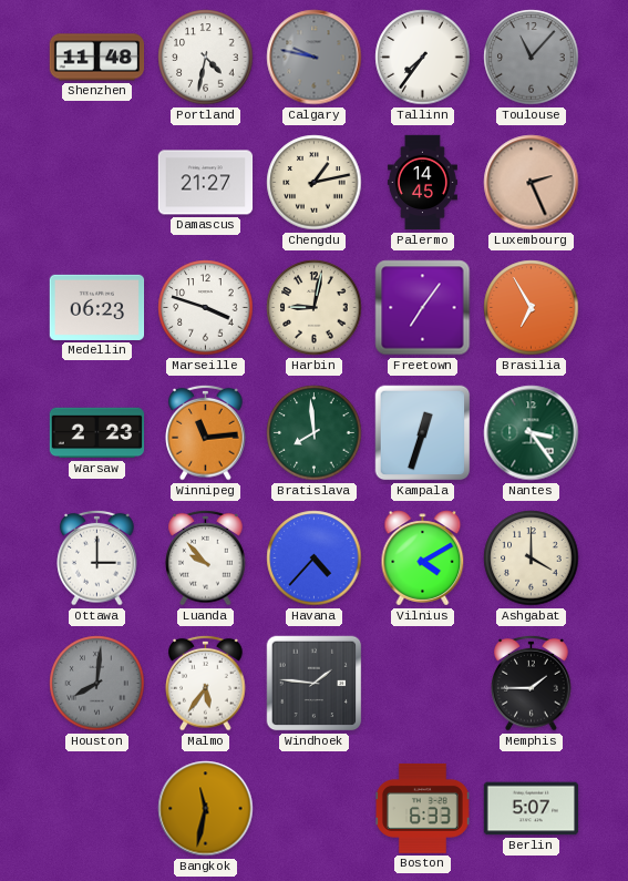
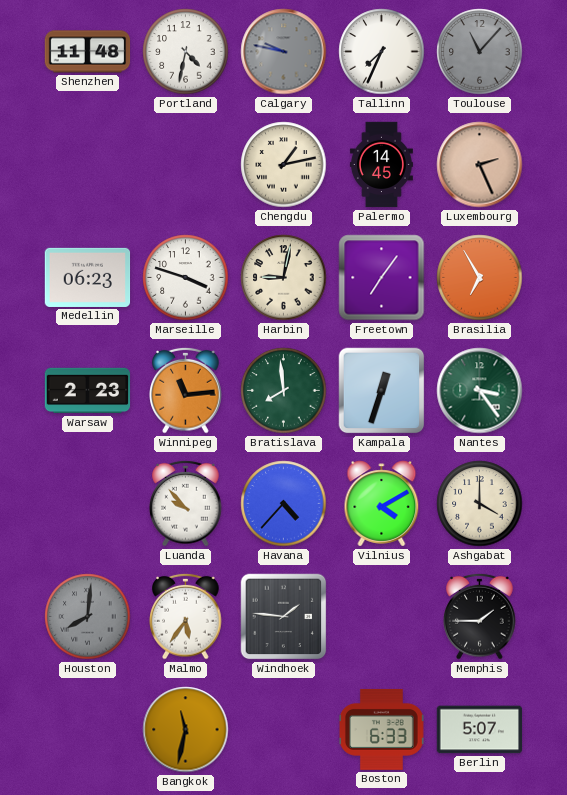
Tallinn: 7:36 -> 7:34 (382, 52)
Damascus: 21:27 -> none (206, 183)
Ottawa: 3:00 -> none (97, 557)
